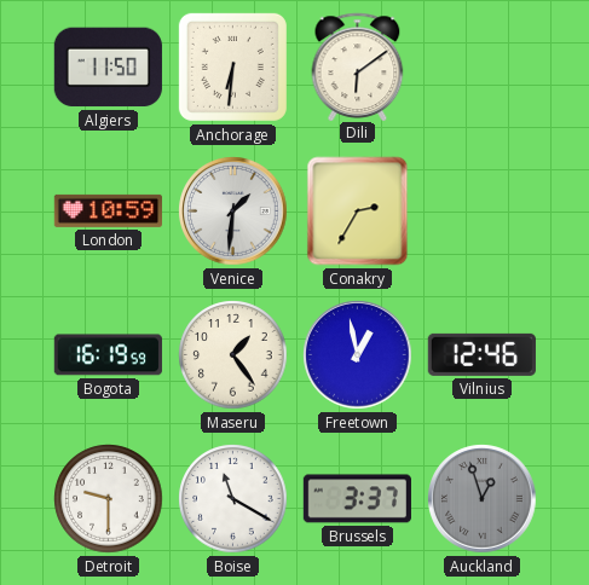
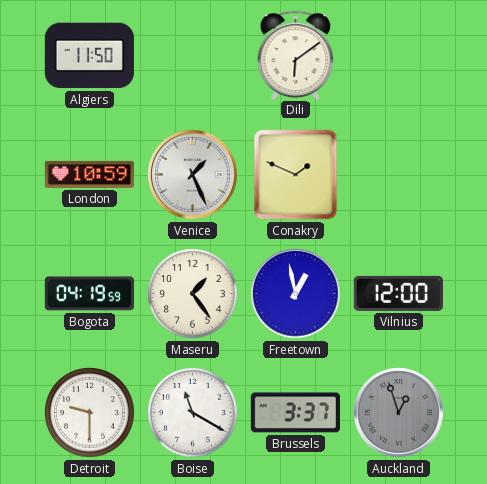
Anchorage: 6:31 -> none (232, 66)
Venice: 1:31 -> 1:26 (193, 175)
Conakry: 2:35 -> 1:49 (296, 175)
Bogota: 16:19 -> 04:19 (89, 294)
Vilnius: 12:46 -> 12:00 (398, 293)
